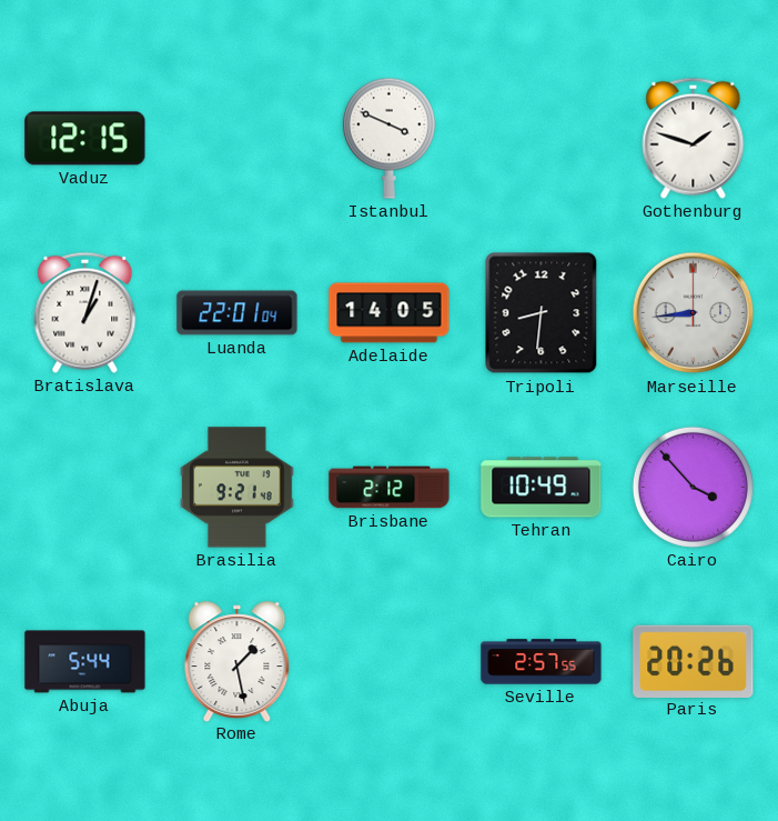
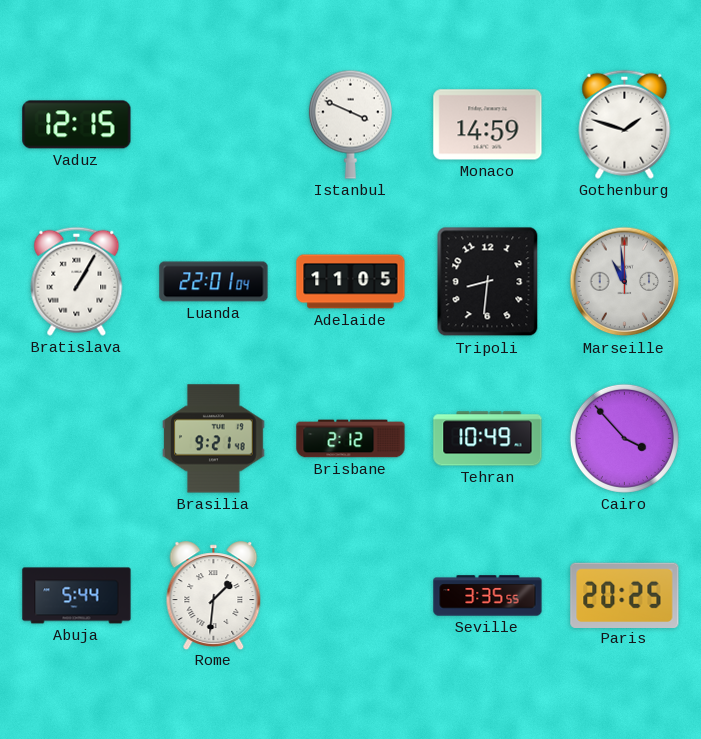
Monaco: none -> 14:59 (488, 125)
Bratislava: 1:03 -> 1:05 (77, 281)
Adelaide: 14:05 -> 11:05 (351, 282)
Marseille: 8:44 -> 10:59 (625, 282)
Rome: 1:28 -> 1:31 (214, 595)
Seville: 2:57 -> 3:35 (488, 596)
Paris: 20:26 -> 20:25 (625, 595)
